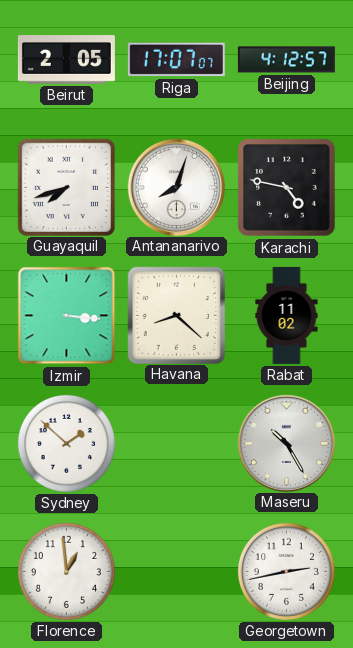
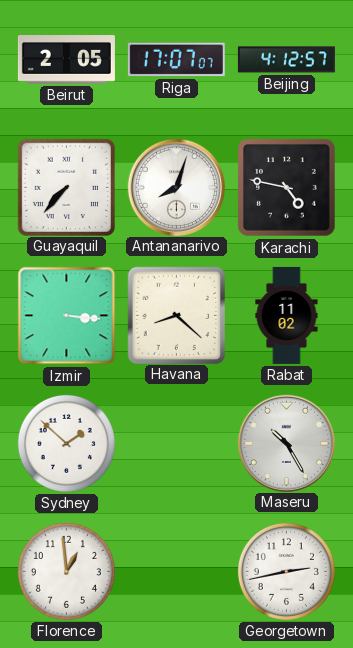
Guayaquil: 7:42 -> 7:37 (66, 187)
